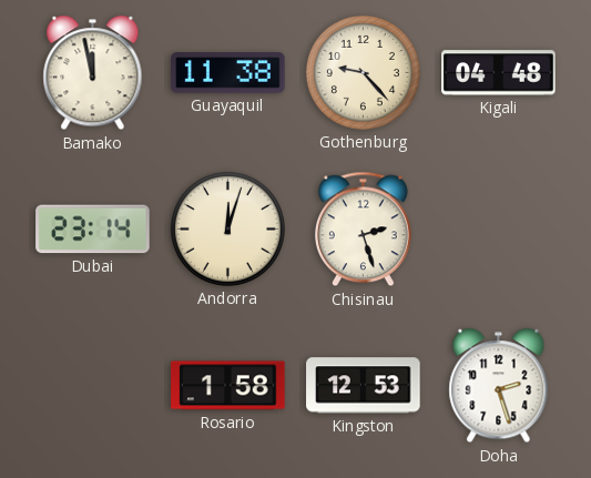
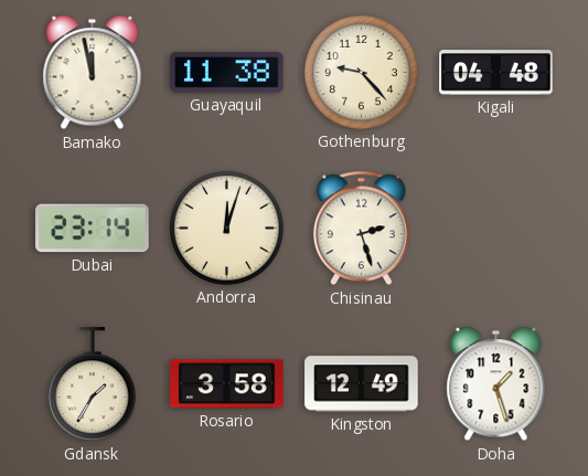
Gdansk: none -> 1:35 (92, 384)
Rosario: 1:58 -> 3:58 (227, 384)
Kingston: 12:53 -> 12:49 (362, 384)
Doha: 2:27 -> 1:27 (496, 384)
